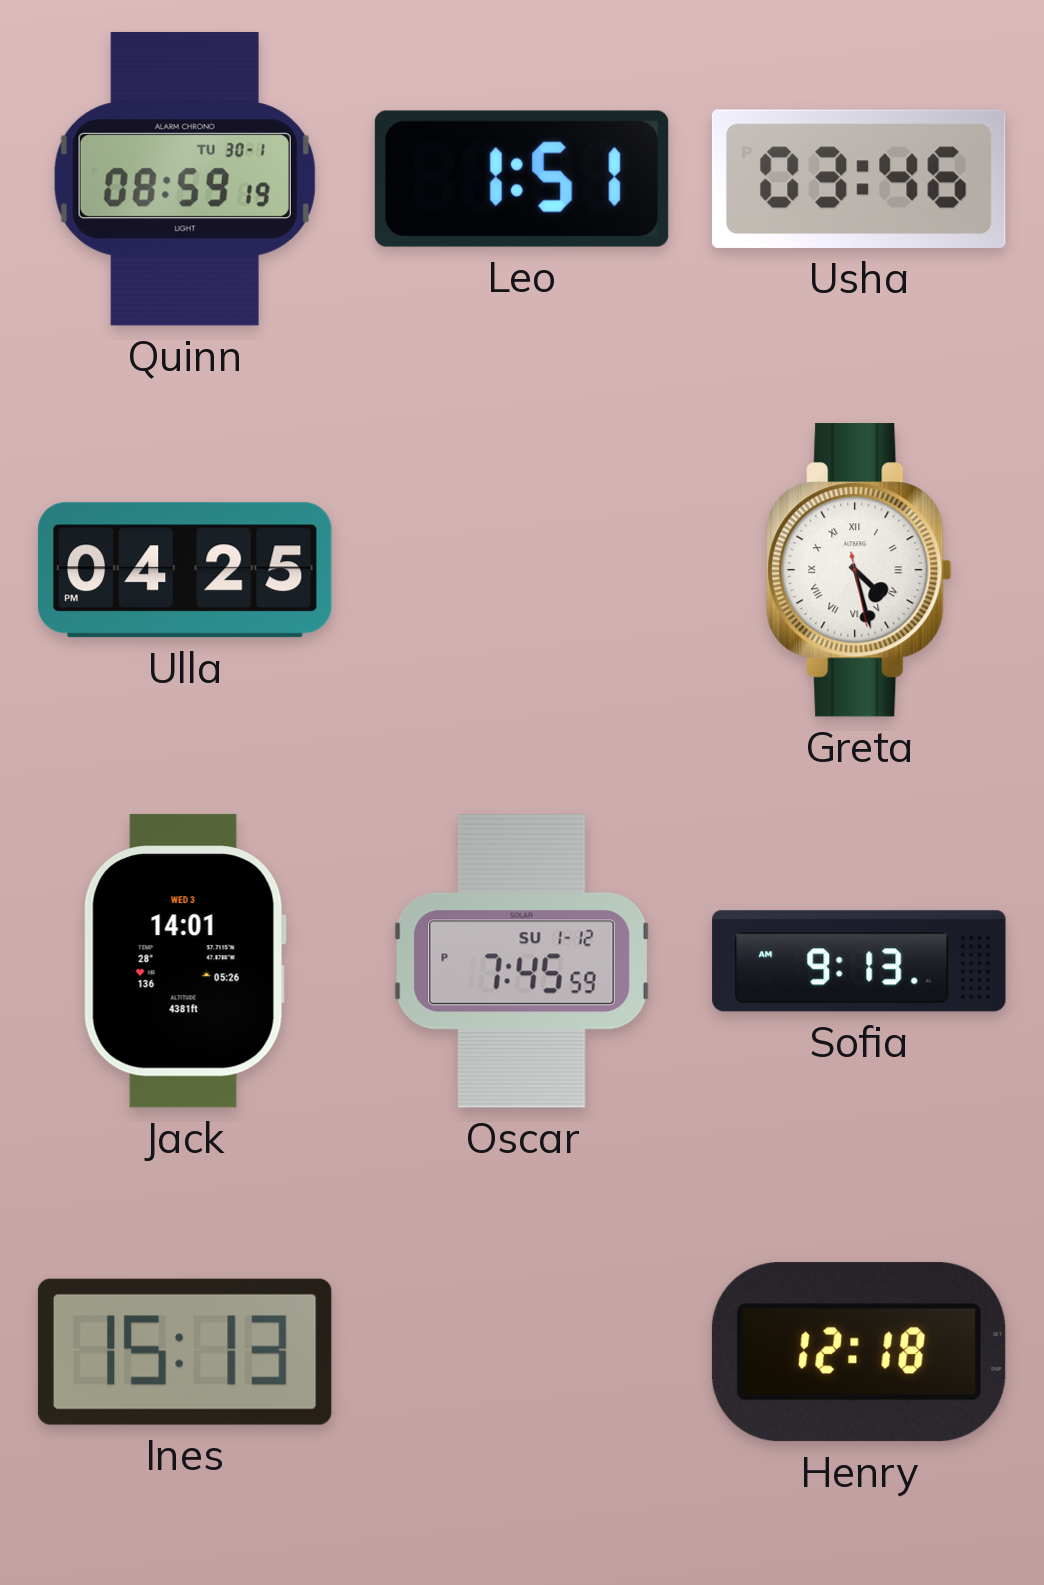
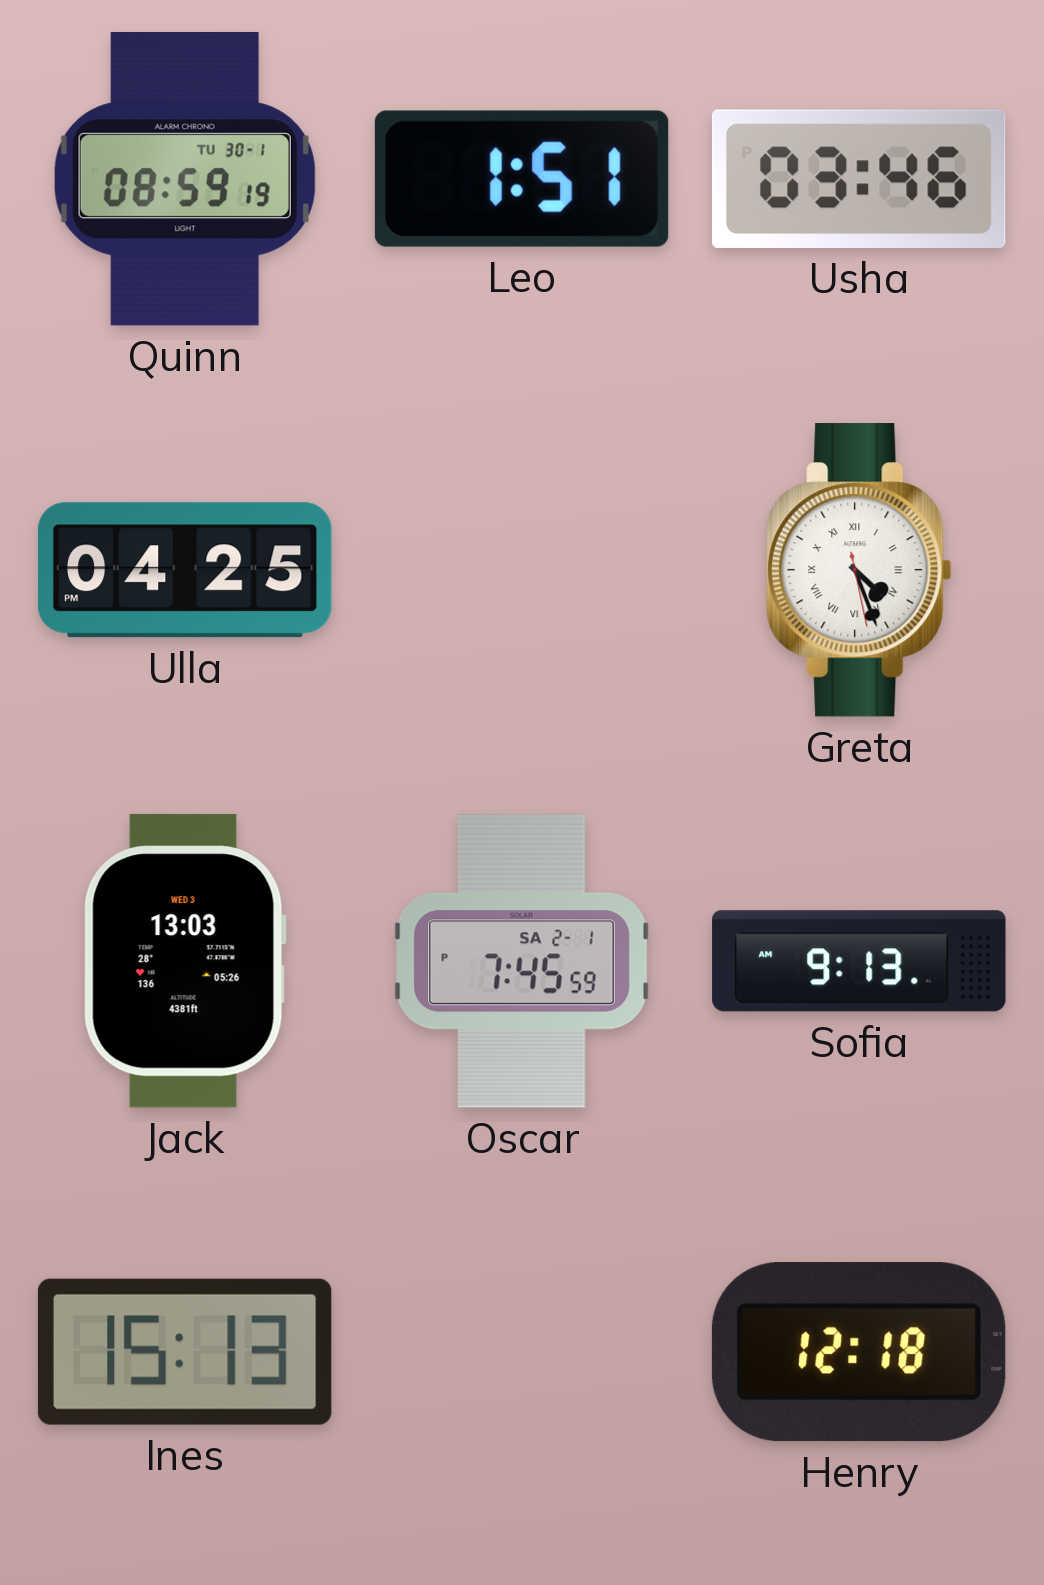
Greta: 4:27 -> 4:26 (859, 571)
Jack: 14:01 -> 13:03 (185, 961)
Oscar date: SU 1-12 -> SA 2-1 (522, 961)
